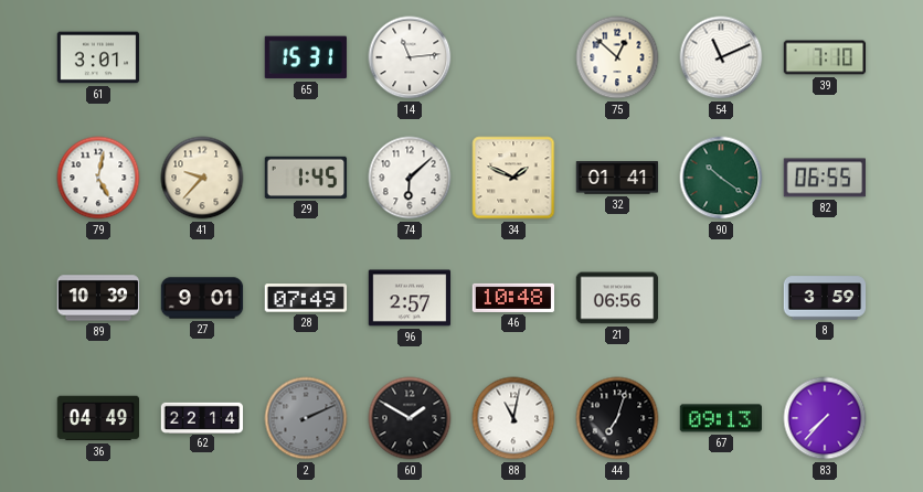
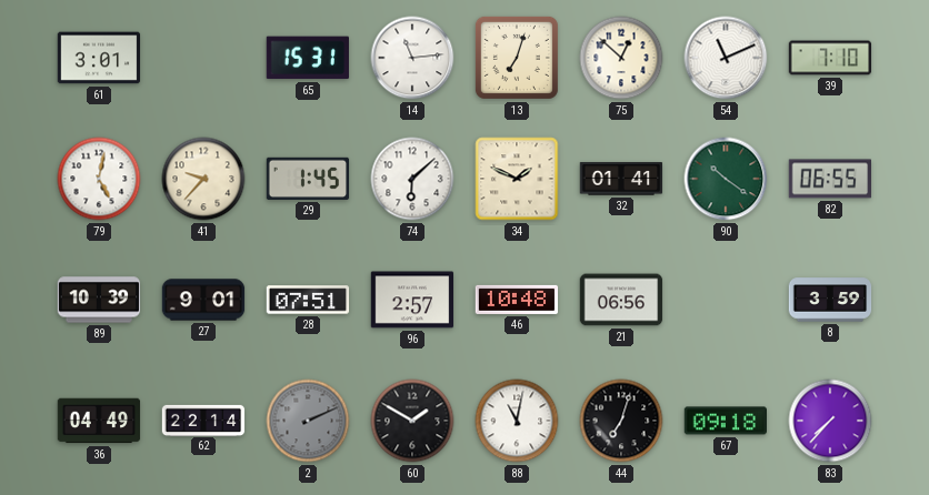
13: none -> 7:03 (517, 58)
28: 07:49 -> 07:51 (308, 300)
67: 09:13 -> 09:18 (725, 421)
